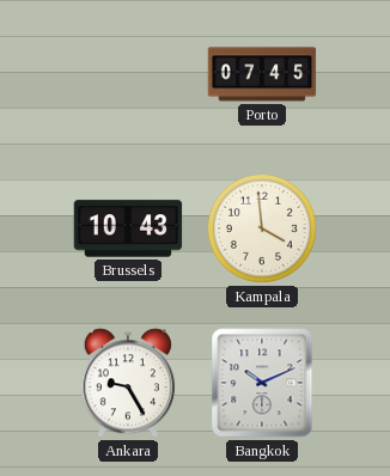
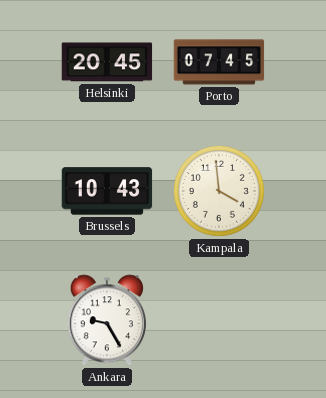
Helsinki: none -> 20:45 (107, 62)
Bangkok: 10:11 -> none (262, 383)
